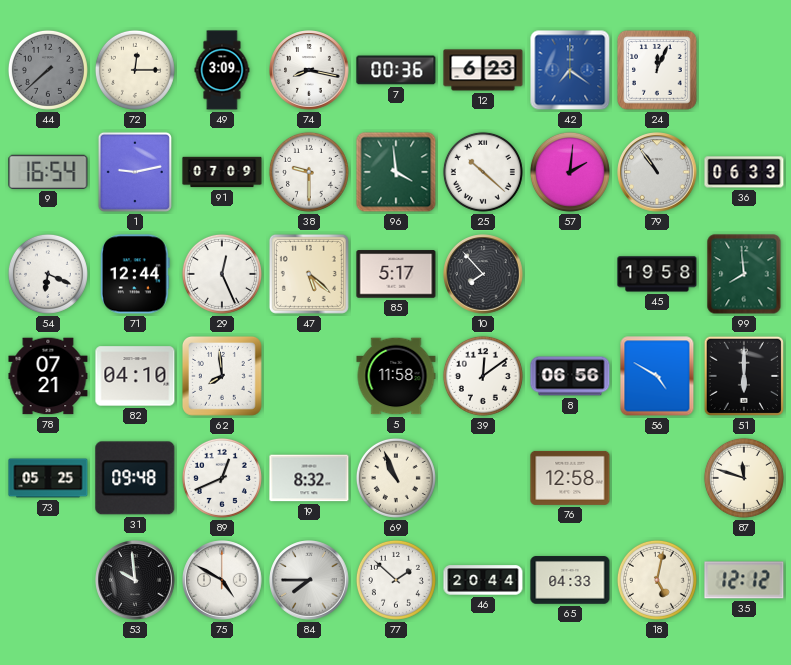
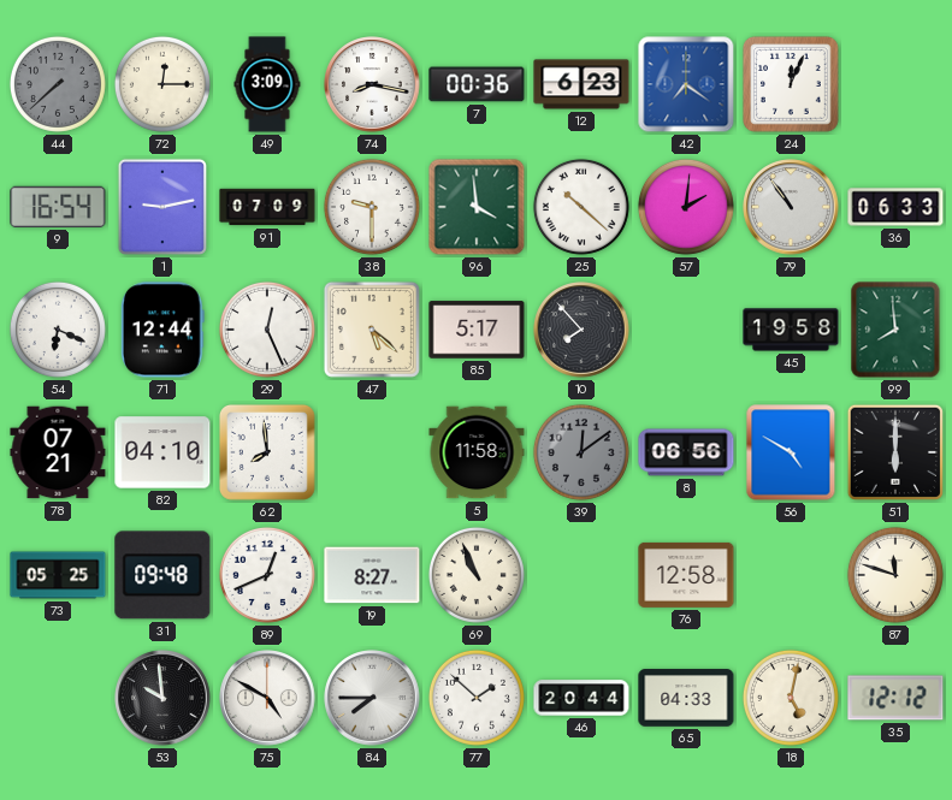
39 dial: white -> grey (581, 452)
19: 8:32 -> 8:27 (372, 575)
